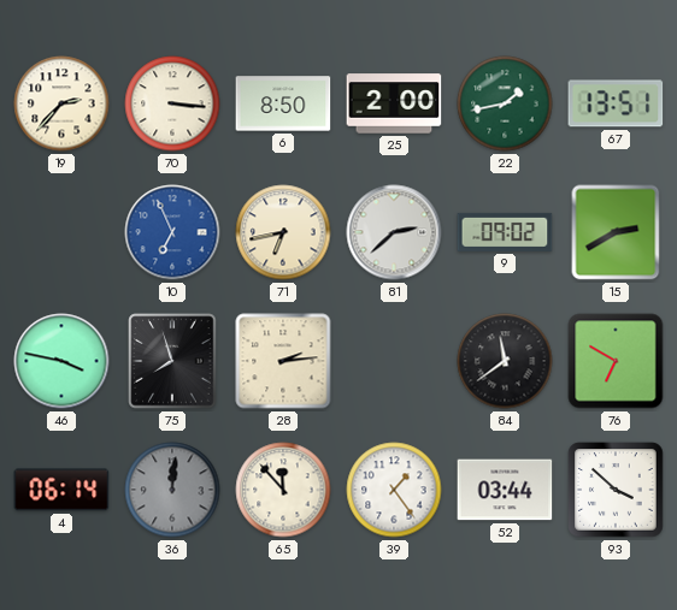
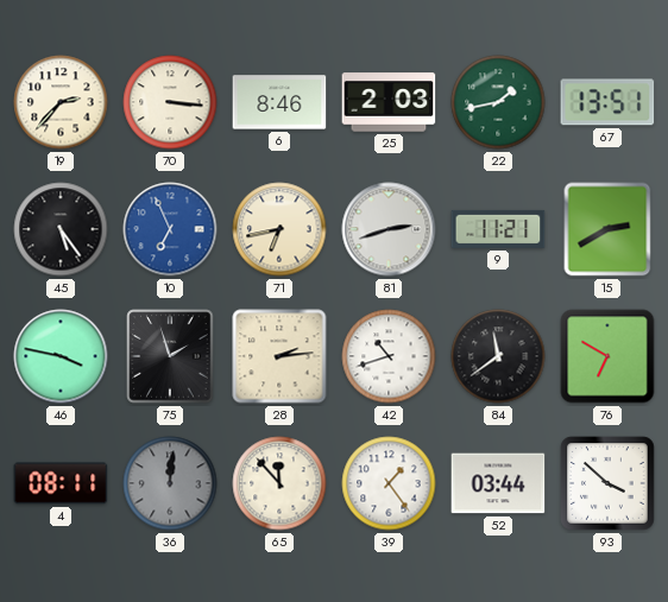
6: 8:50 -> 8:46 (279, 102)
25: 2:00 -> 2:03 (389, 102)
45: none -> 5:24 (61, 229)
81: 2:38 -> 2:42 (389, 229)
9: 09:02 -> 11:21 (498, 229)
75: 7:57 -> 1:57 (170, 356)
42: none -> 10:42 (389, 356)
4: 06:14 -> 08:11 (61, 483)
